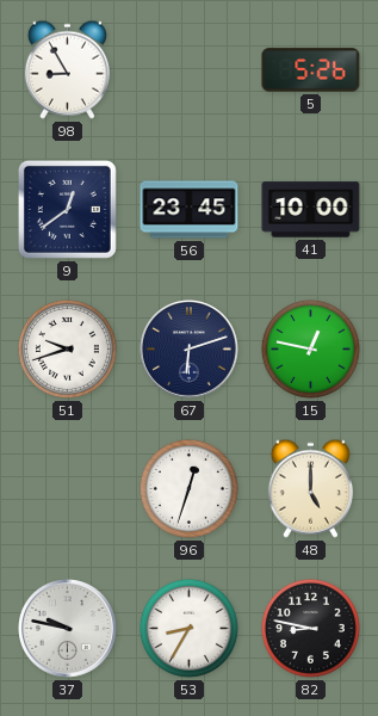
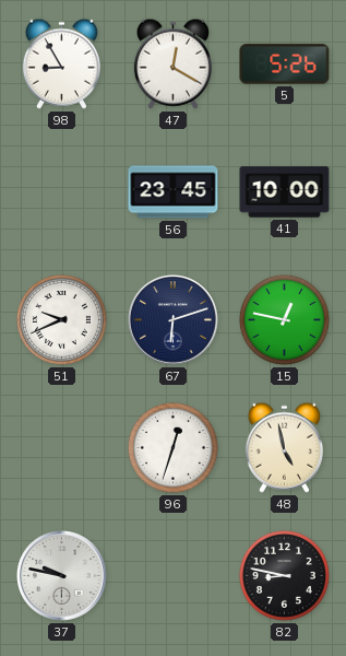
47: none -> 12:20 (172, 63)
9: 12:39 -> none (67, 209)
51: 9:42 -> 9:41 (61, 319)
48: 5:00 -> 4:58 (284, 447)
53: 8:35 -> none (188, 628)
